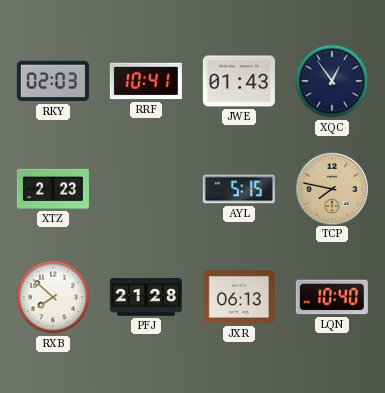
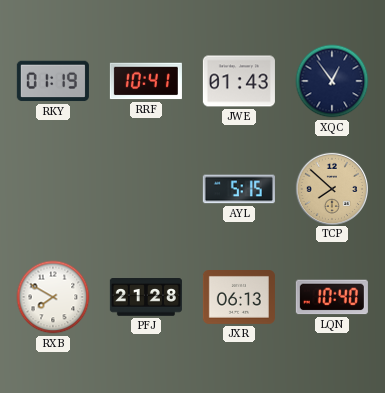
RKY: 02:03 -> 01:19 (53, 81)
XTZ: 2:23 -> none (53, 189)
TCP: 7:47 -> 7:52 (331, 188)
RXB: 7:52 -> 7:50 (53, 297)
